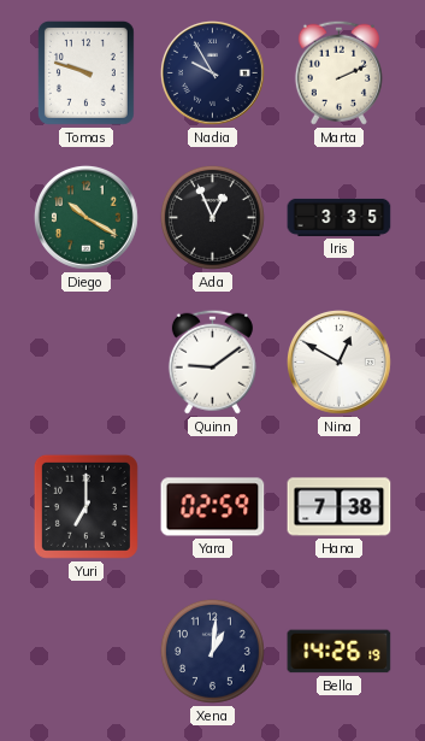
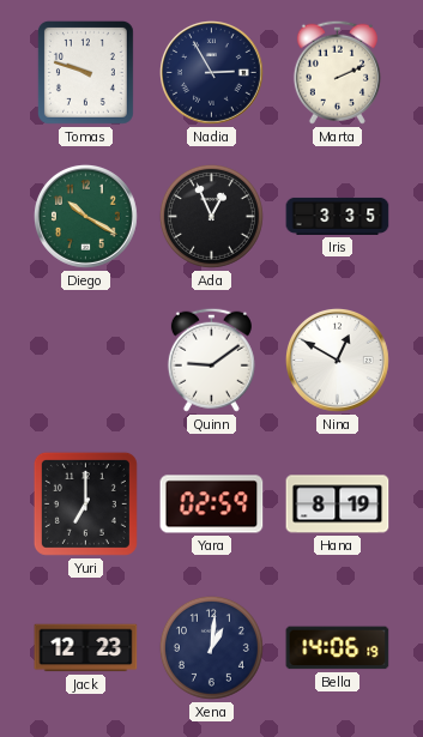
Nadia: 9:55 -> 2:55 (211, 72)
Hana: 7:38 -> 8:19 (338, 505)
Jack: none -> 12:23 (86, 648)
Bella: 14:26 -> 14:06 (338, 648)
